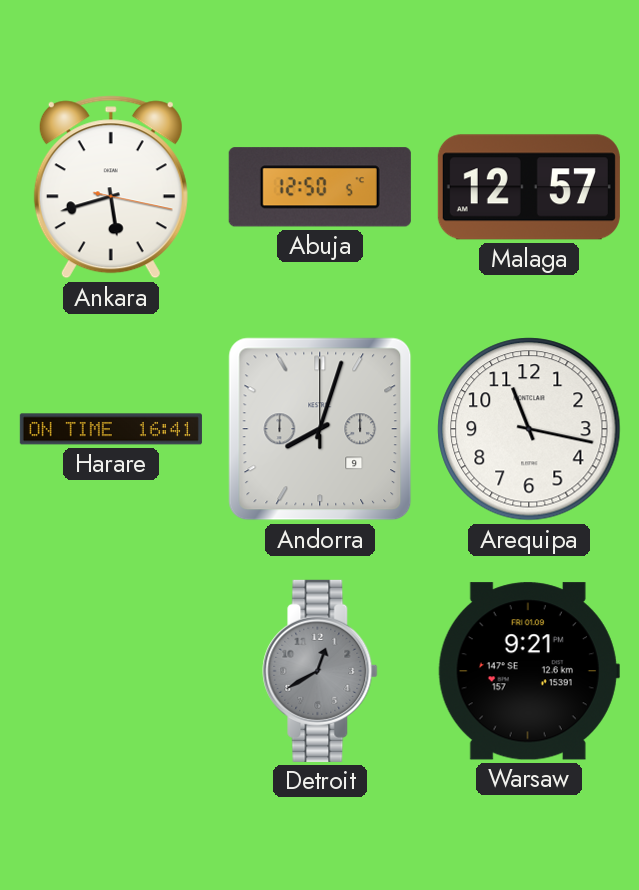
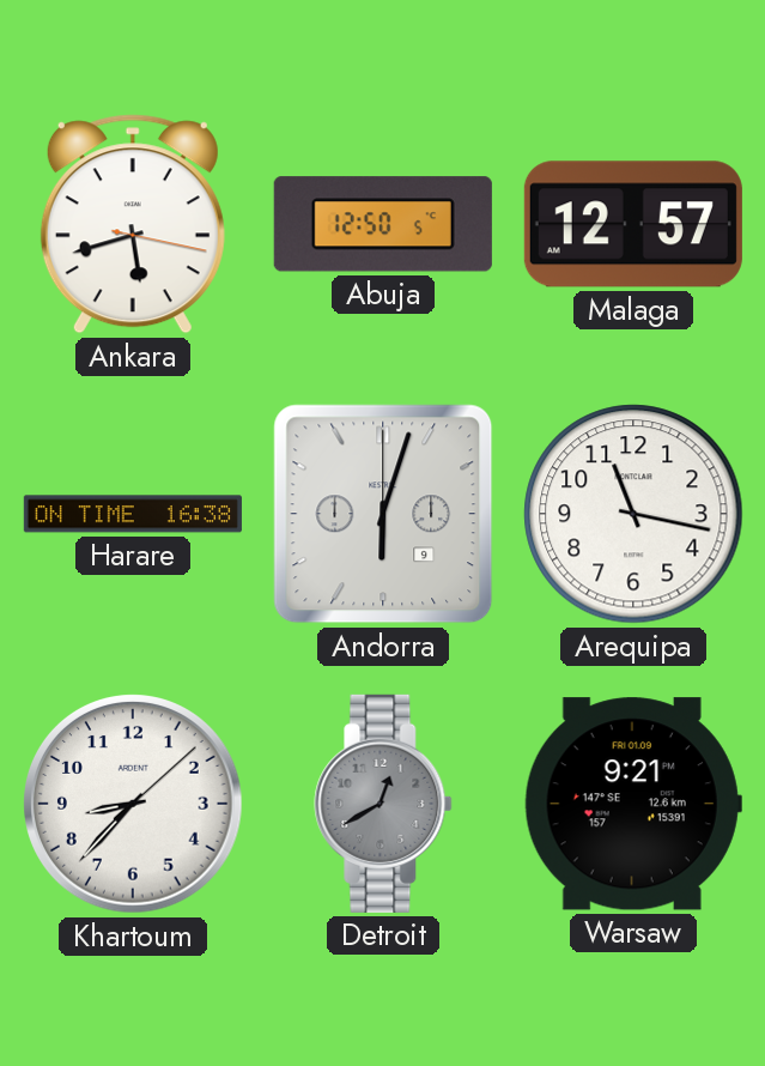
Harare: 16:41 -> 16:38 (133, 514)
Andorra: 8:03 -> 6:03 (383, 514)
Khartoum: none -> 8:37 (133, 804)
